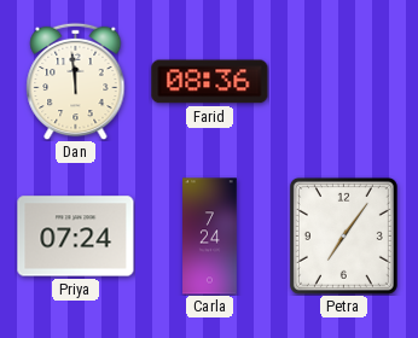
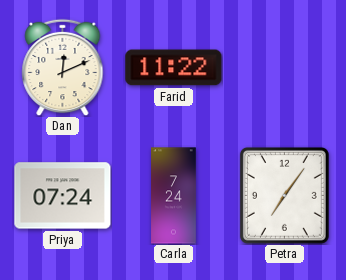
Dan: 11:59 -> 12:11 (63, 67)
Farid: 08:36 -> 11:22 (174, 68)
